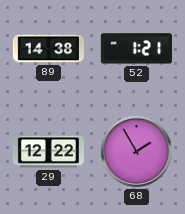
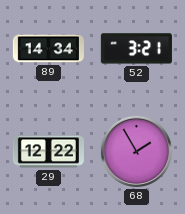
89: 14:38 -> 14:34 (48, 49)
52: 1:21 -> 3:21 (136, 49)
